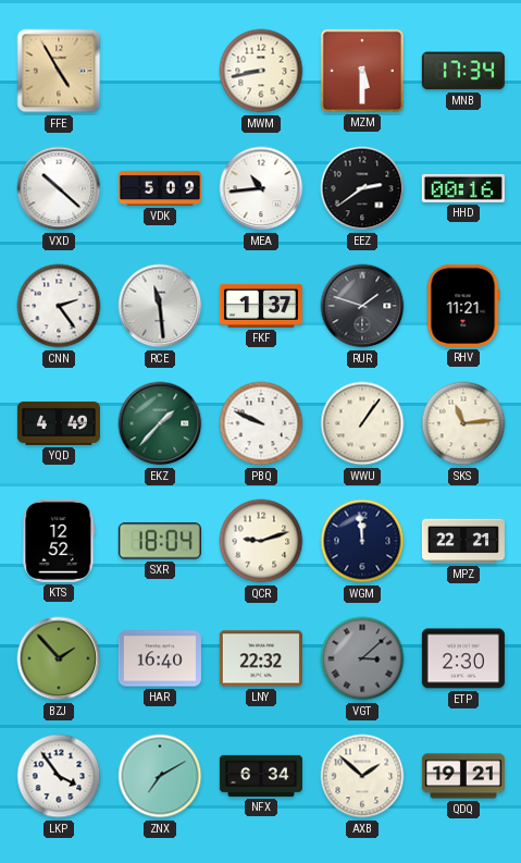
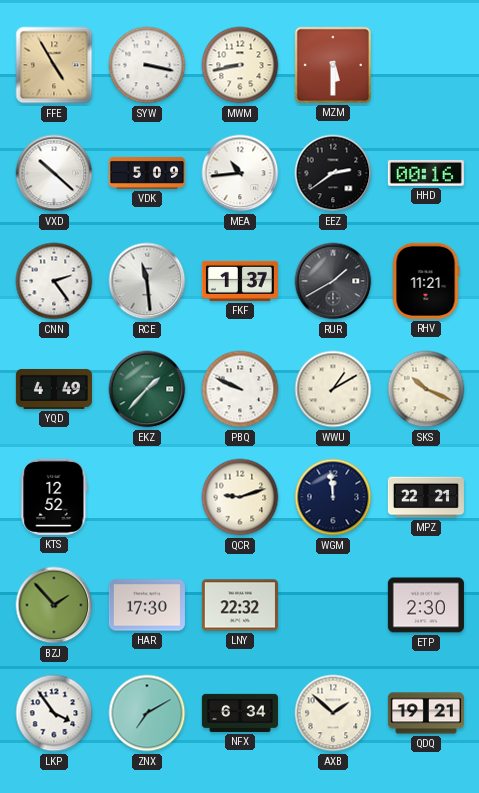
SYW: none -> 3:17 (147, 65)
MNB: 17:34 -> none (463, 71)
RUR: 1:48 -> 1:40 (333, 281)
WWU: 1:06 -> 1:10 (333, 389)
SKS: 11:14 -> 10:19 (426, 389)
SXR: 18:04 -> none (160, 541)
HAR: 16:40 -> 17:30 (147, 605)
VGT: 3:08 -> none (362, 658)
